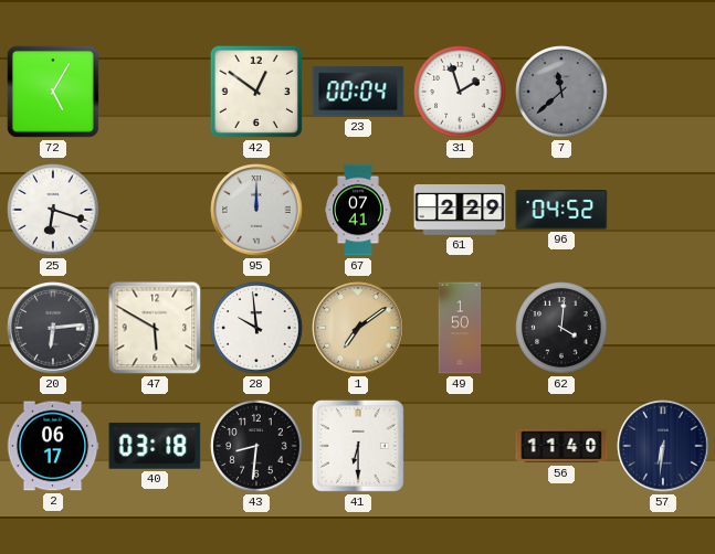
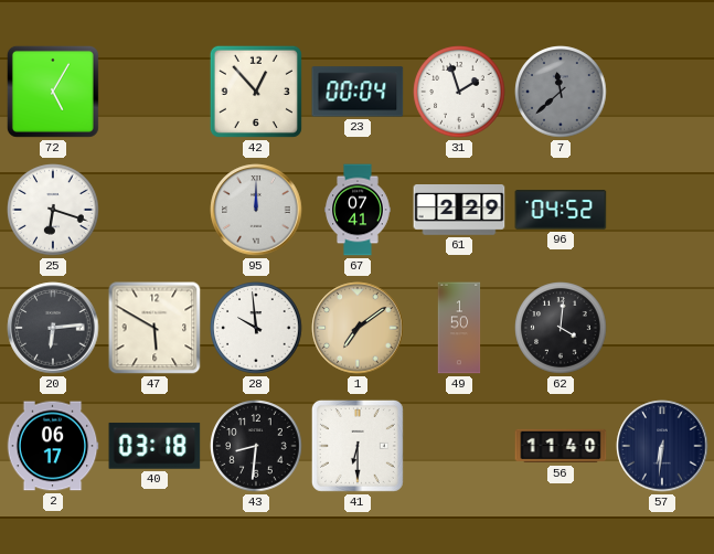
42: 12:51 -> 12:53 (256, 92)
